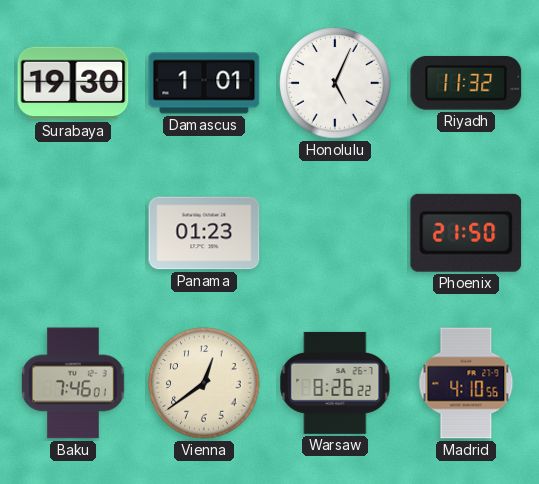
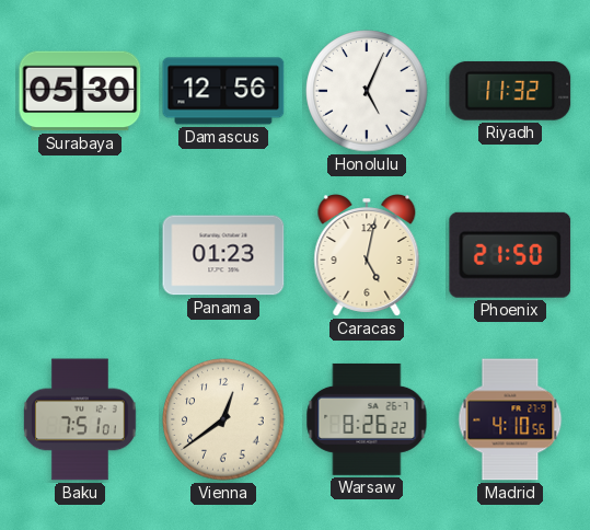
Surabaya: 19:30 -> 05:30 (80, 91)
Damascus: 1:01 -> 12:56 (223, 91)
Caracas: none -> 5:02 (367, 256)
Baku: 7:46 -> 7:51 (81, 419)
